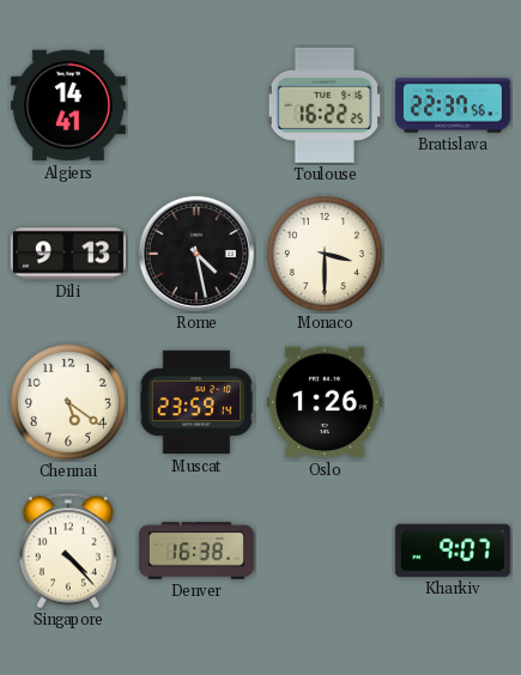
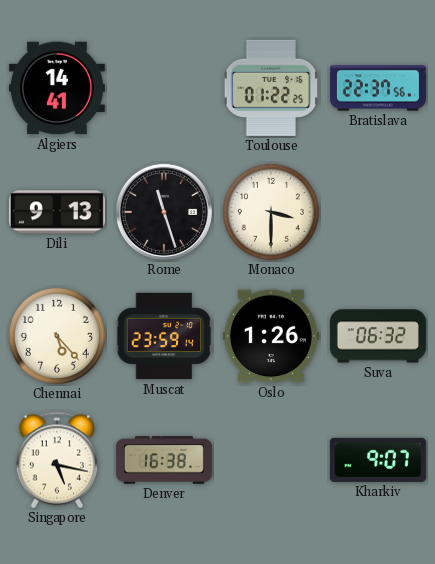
Toulouse: 16:22 -> 01:22 (270, 88)
Rome: 4:28 -> 11:27 (164, 212)
Chennai: 5:21 -> 5:23 (57, 336)
Suva: none -> 06:32 (378, 336)
Singapore: 4:23 -> 5:17 (57, 460)
